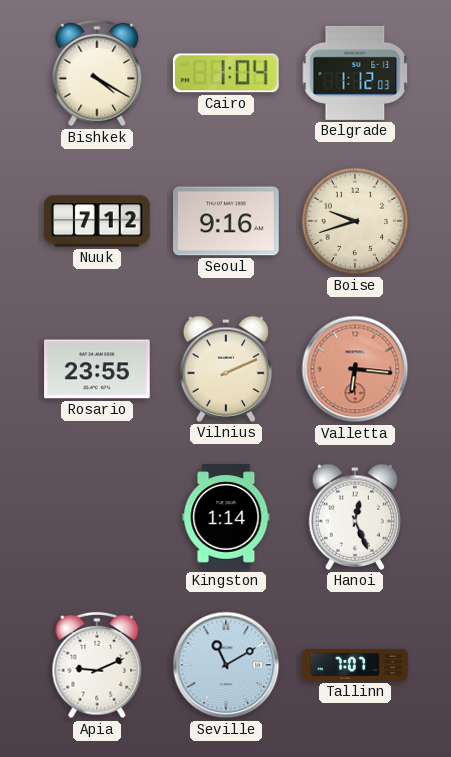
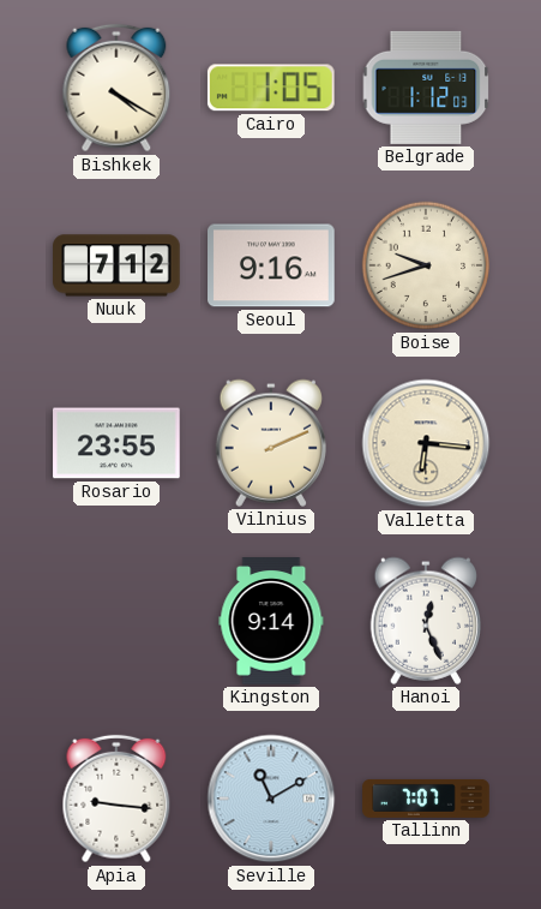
Cairo: 1:04 -> 1:05 (271, 88)
Valletta dial: salmon -> cream (426, 443)
Kingston: 1:14 -> 9:14 (271, 621)
Apia: 9:11 -> 9:16 (116, 799)
